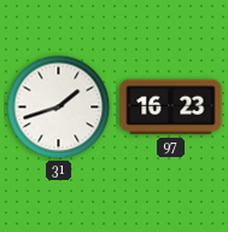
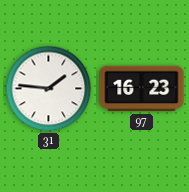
31: 1:42 -> 1:46 (49, 89)
